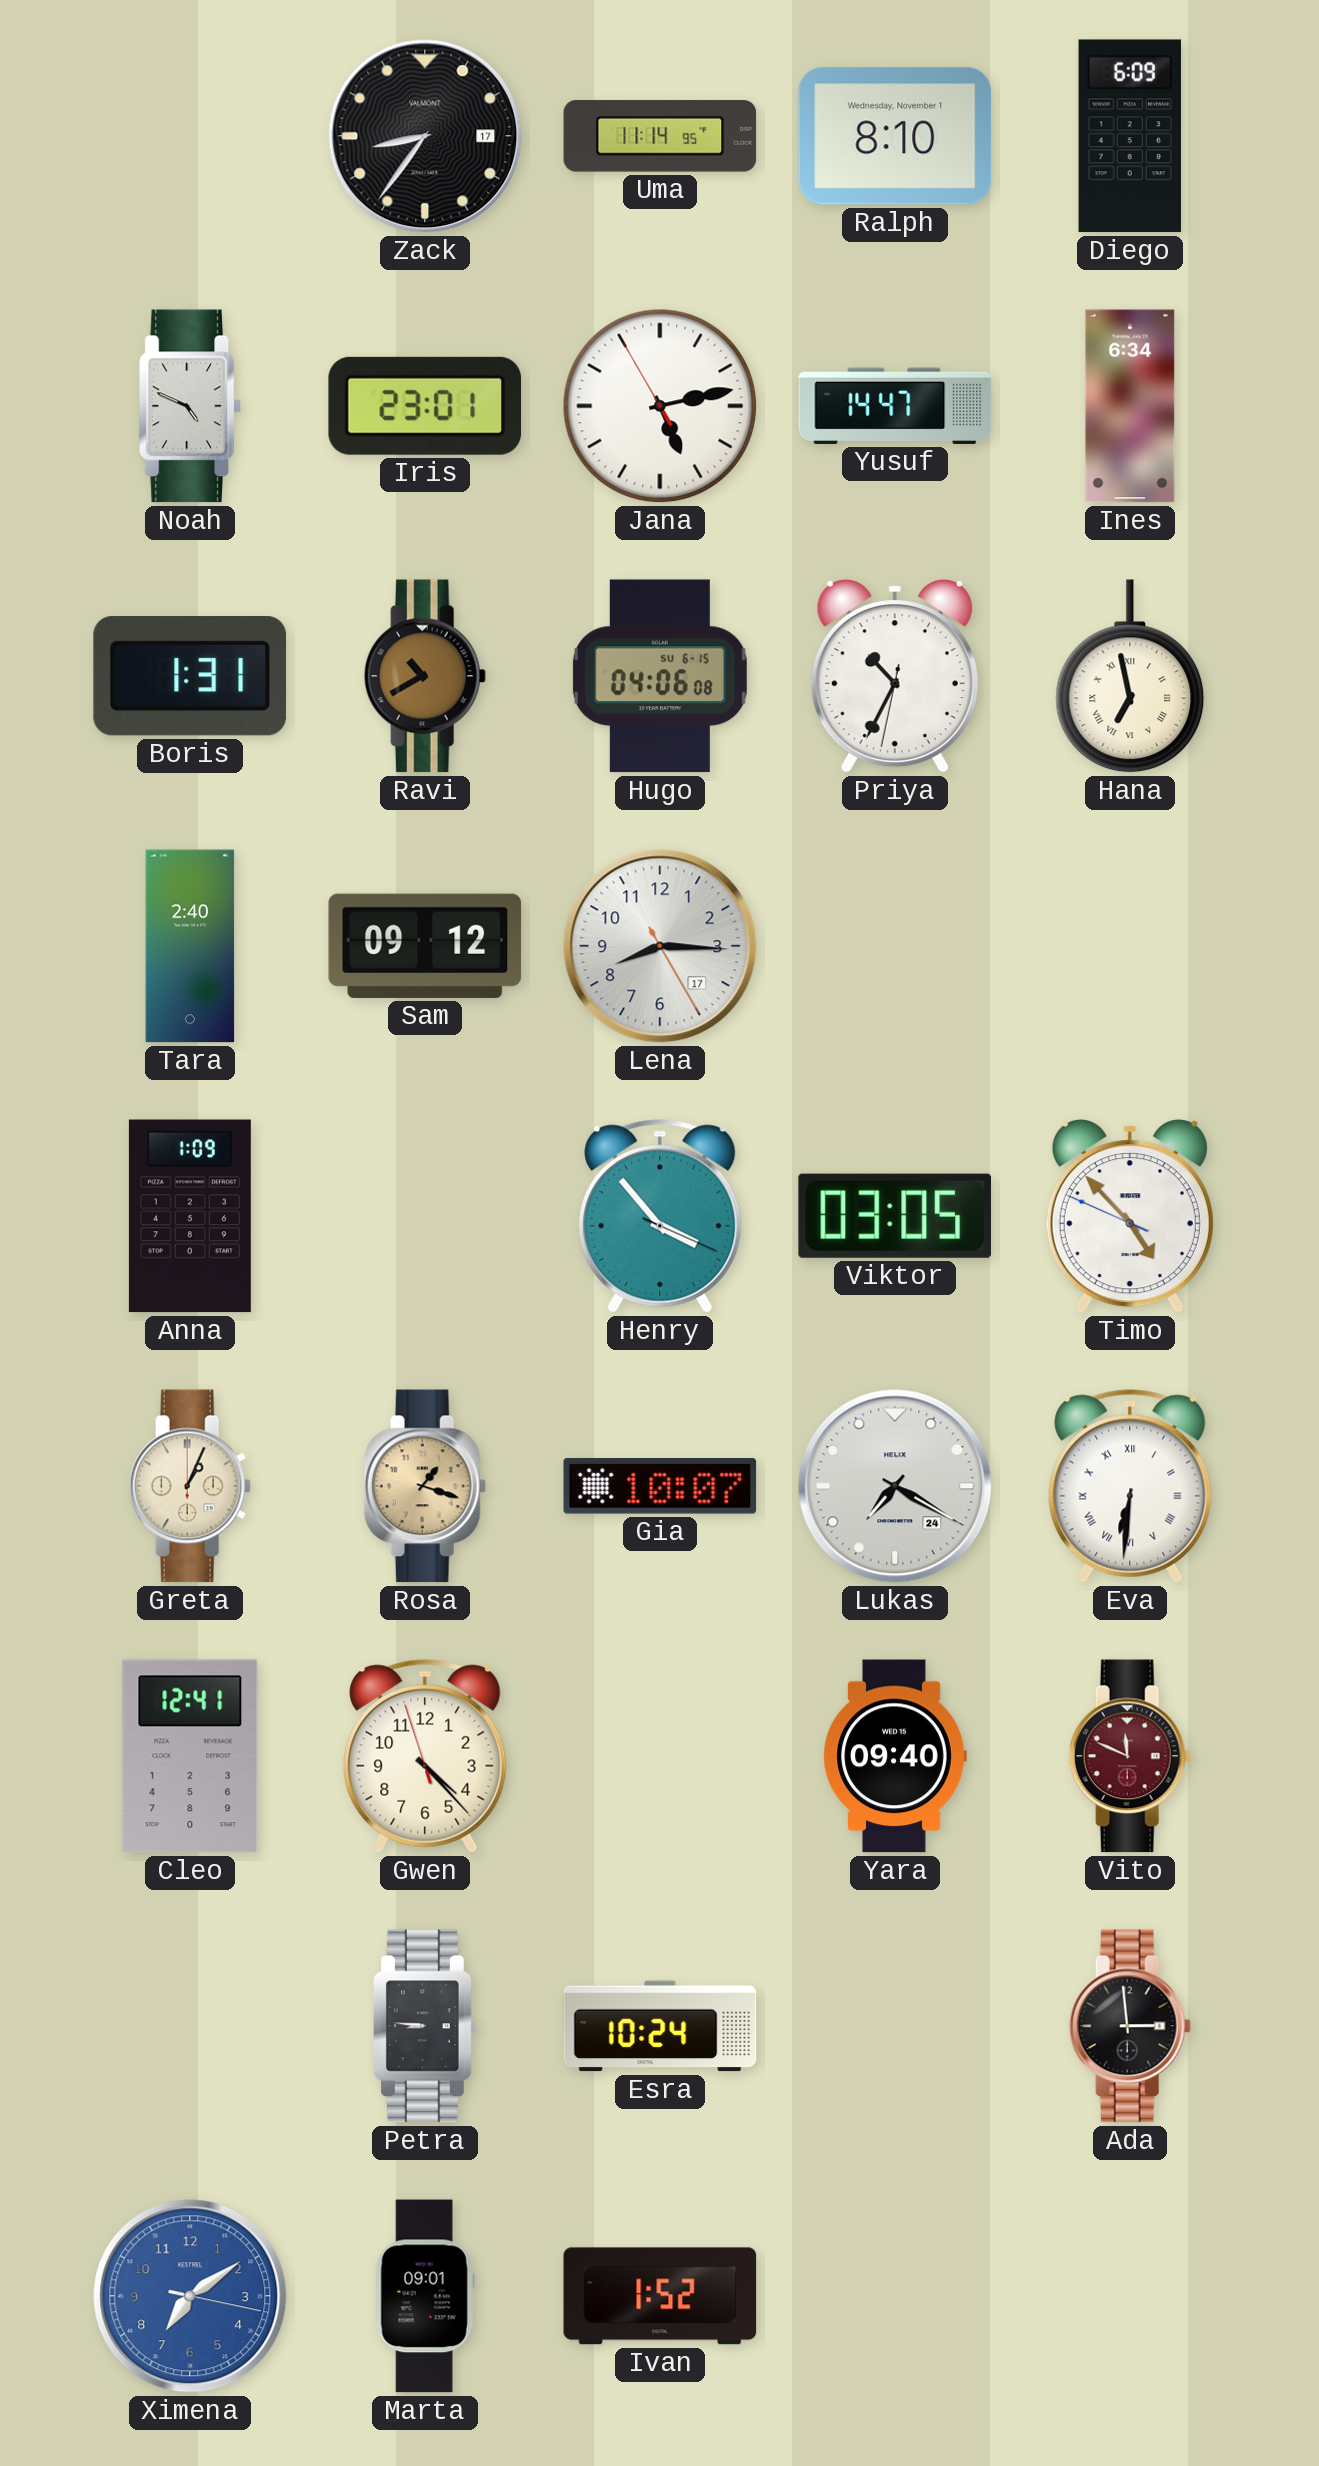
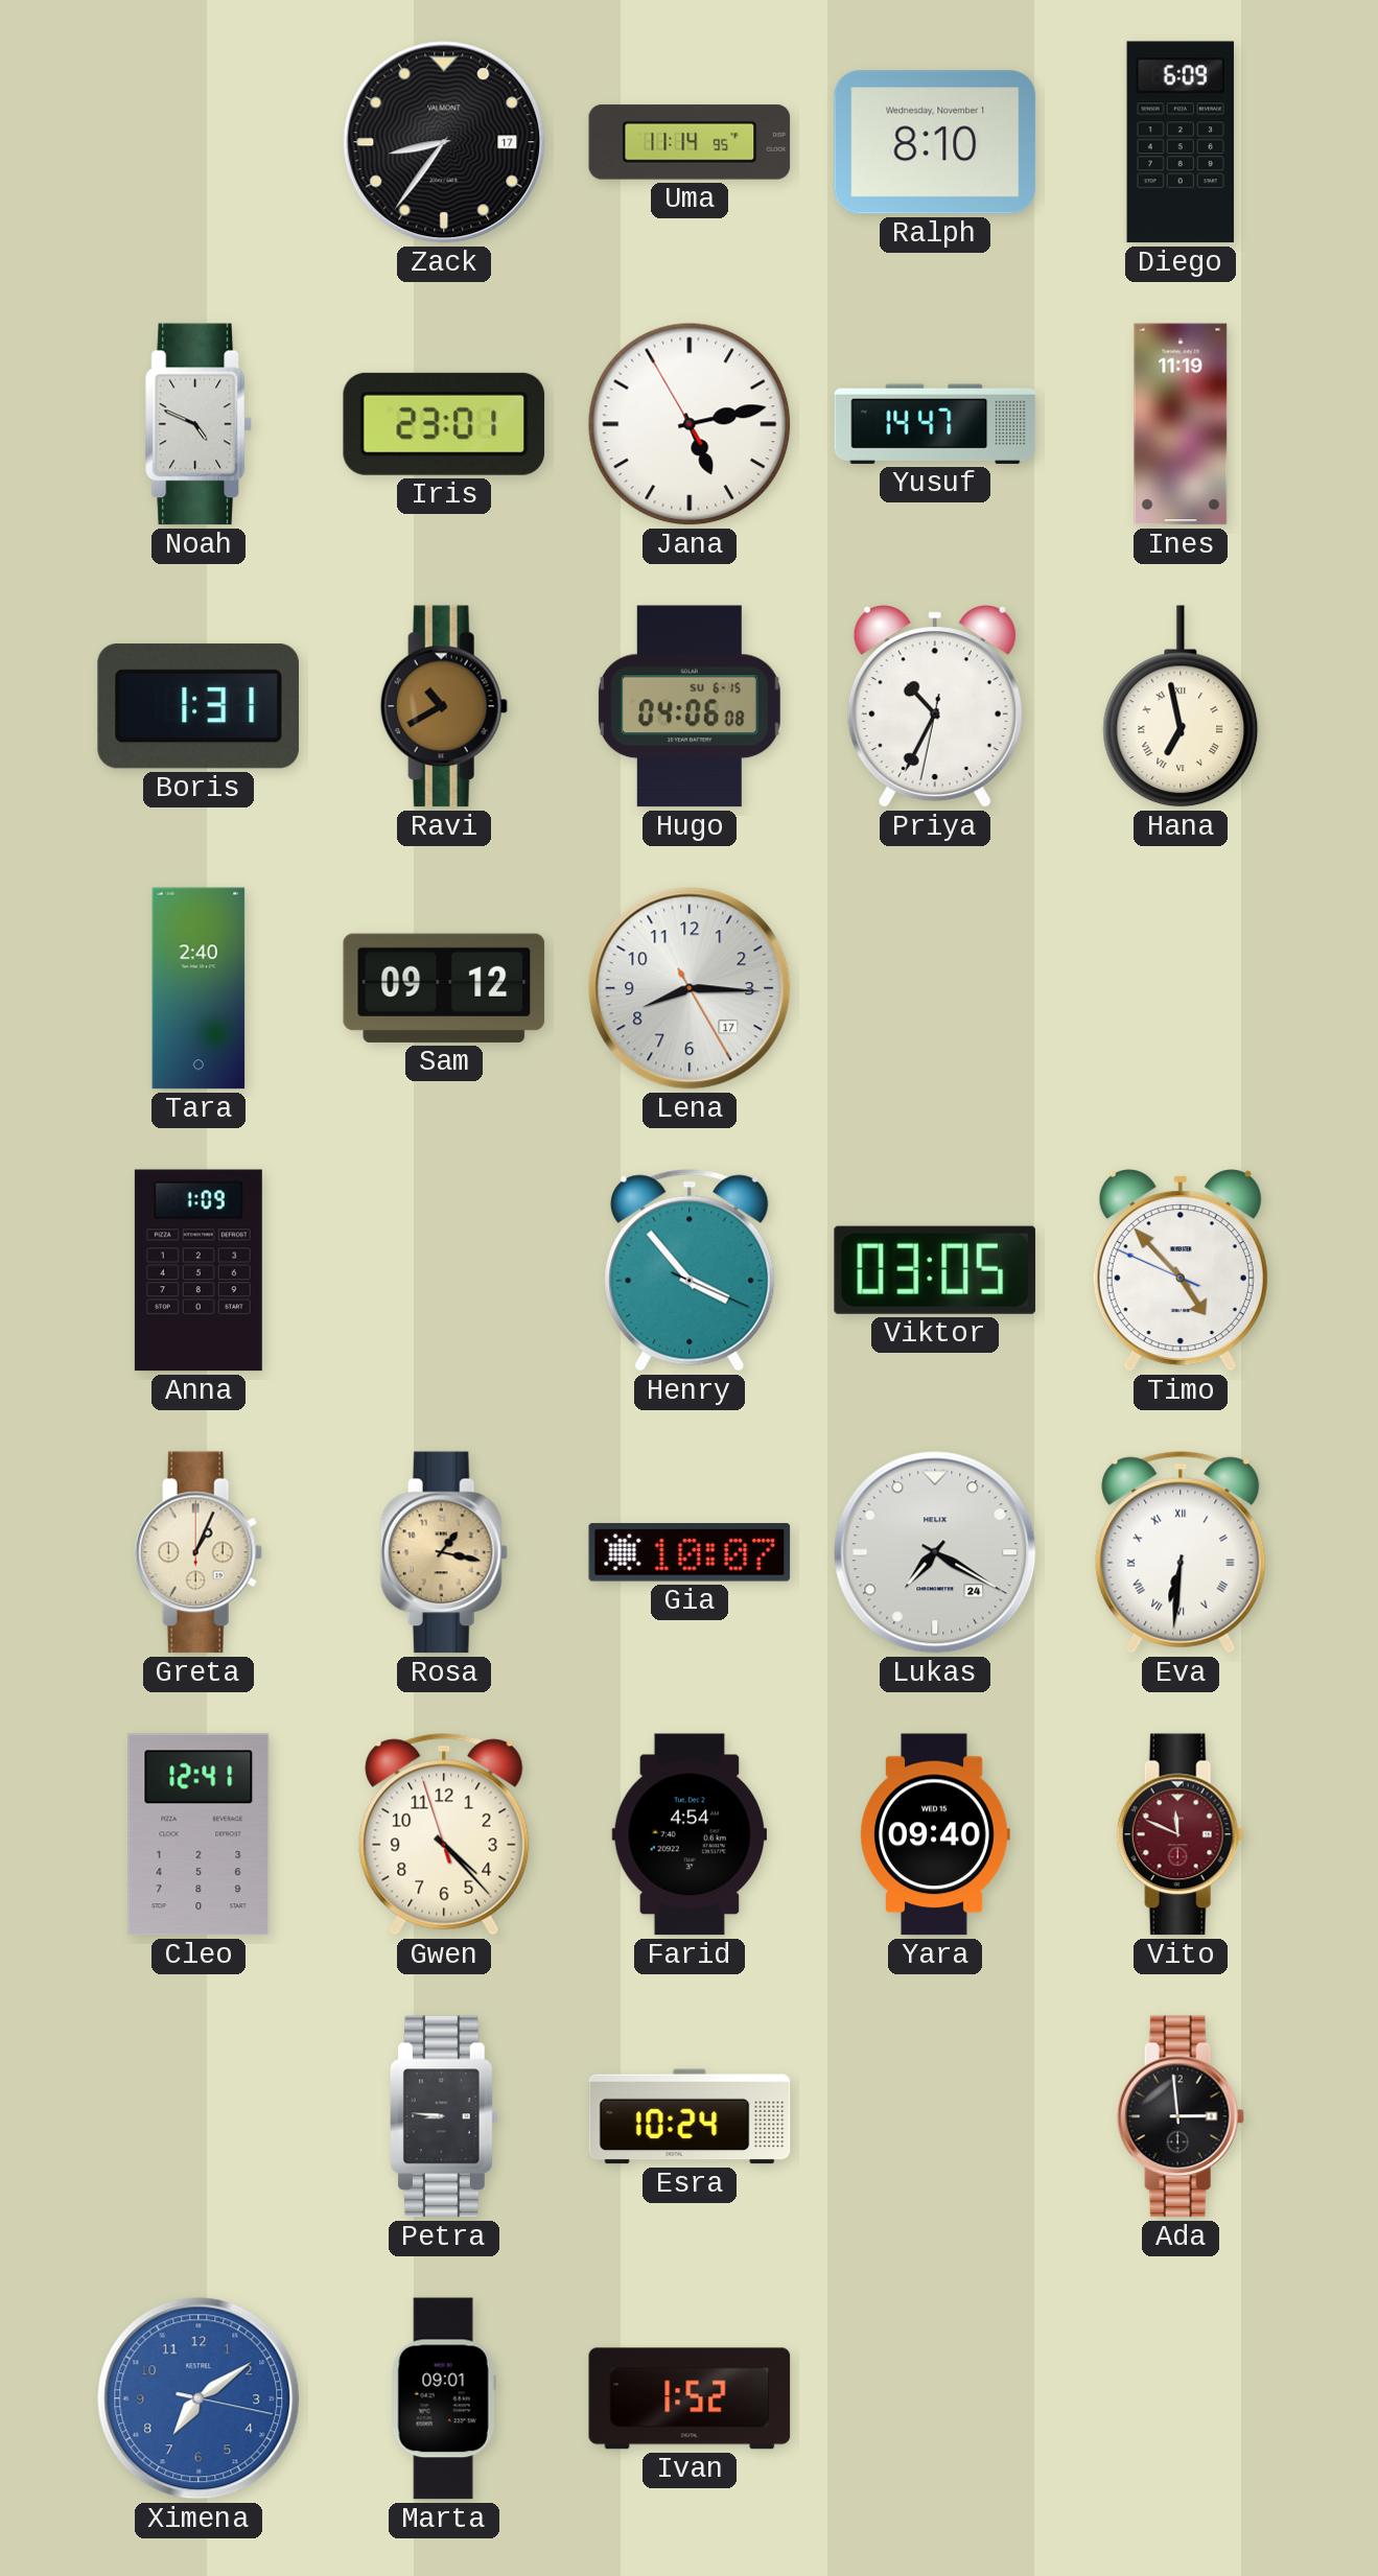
Ines: 6:34 -> 11:19 (1181, 424)
Rosa: 1:18 -> 1:17 (444, 1552)
Farid: none -> 4:54 (690, 1834)
